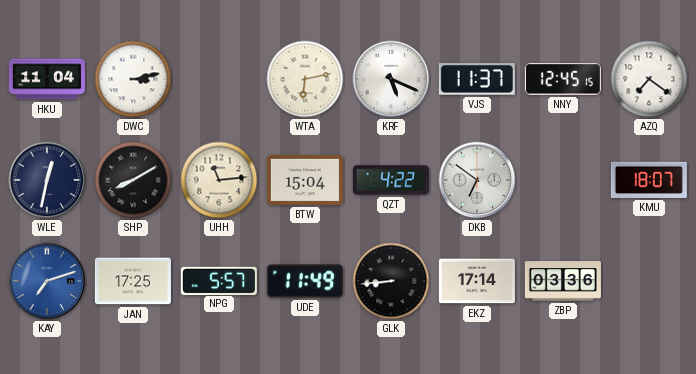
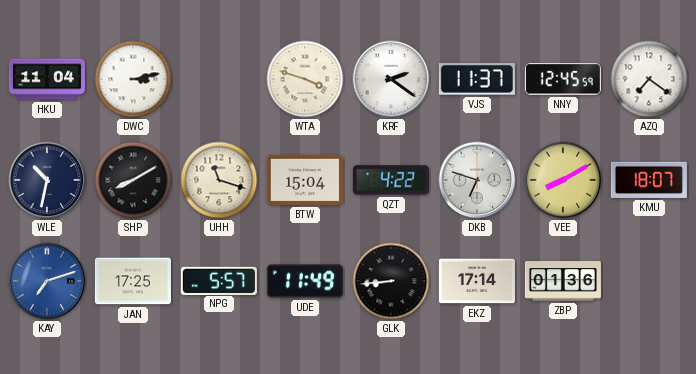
WTA: 6:13 -> 3:48 (305, 79)
KRF: 5:19 -> 2:21 (391, 79)
NNY: 12:45:15 -> 12:45:59 (563, 79)
WLE: 12:32 -> 10:32 (47, 180)
UHH: 11:14 -> 11:18 (219, 180)
DKB: 6:51 -> 6:48 (477, 180)
VEE: none -> 8:10 (563, 180)
ZBP: 03:36 -> 01:36 (563, 281)
